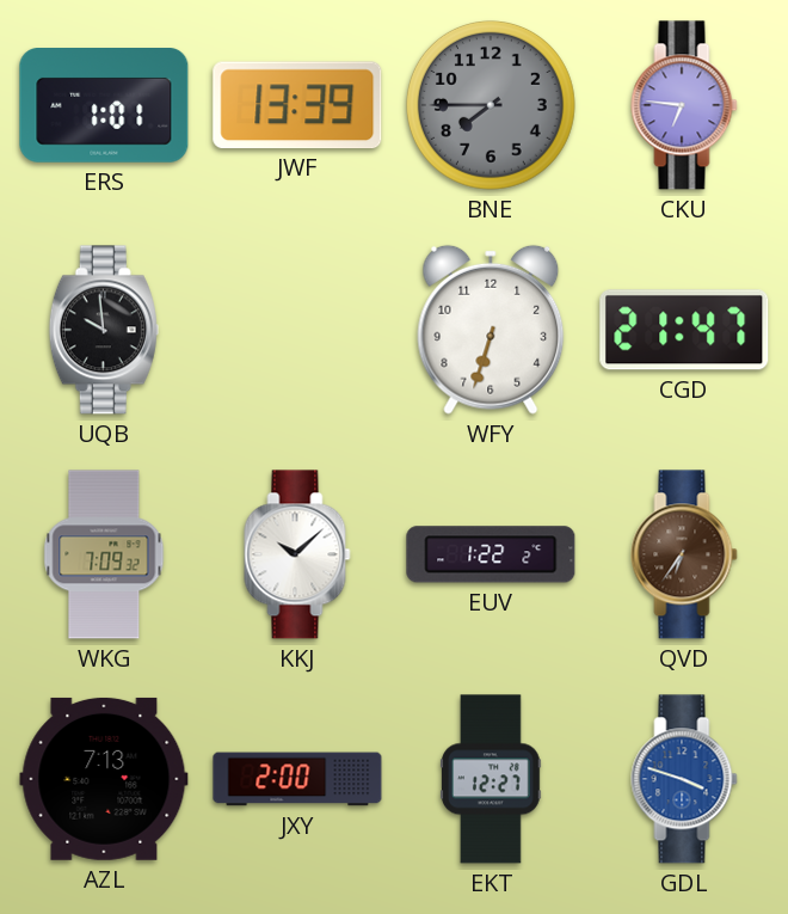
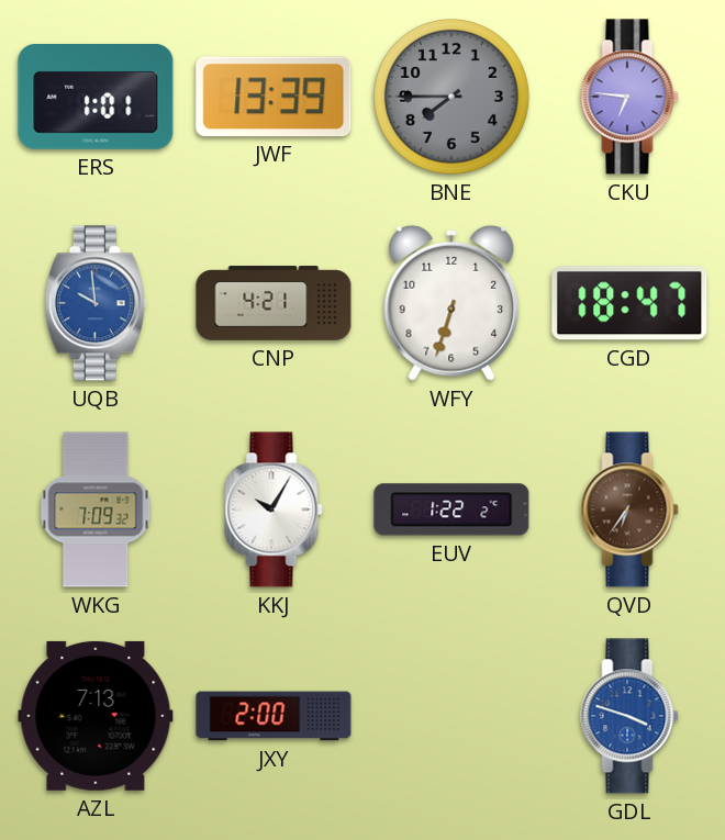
UQB dial: black -> blue (96, 303)
CNP: none -> 4:21 (274, 303)
CGD: 21:47 -> 18:47 (629, 303)
KKJ: 10:08 -> 10:05 (274, 509)
EKT: 12:27 -> none (492, 779)
